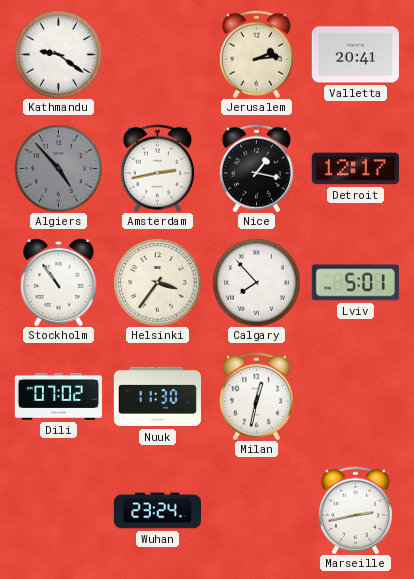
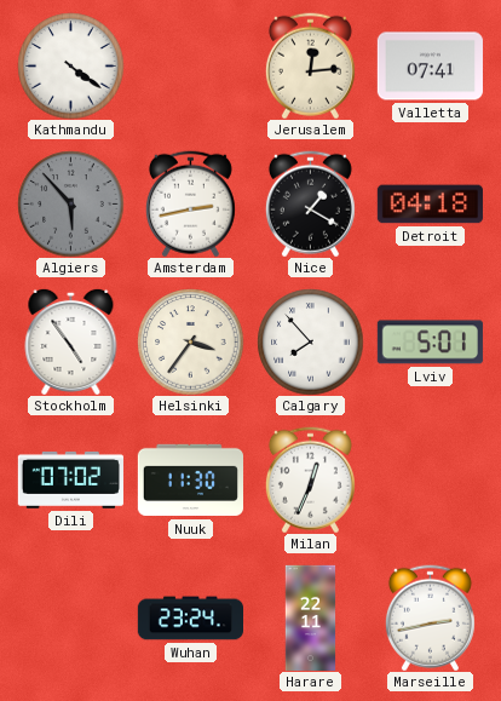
Kathmandu: 9:21 -> 4:21 (70, 65)
Jerusalem: 2:14 -> 12:14 (310, 65)
Valletta: 20:41 -> 07:41 (430, 67)
Algiers: 4:53 -> 5:53 (70, 203)
Nice: 1:17 -> 1:20 (310, 203)
Detroit: 12:17 -> 04:18 (430, 205)
Stockholm: 10:54 -> 4:54 (71, 341)
Milan: 12:32 -> 12:34 (310, 479)
Harare: none -> 22:11 (311, 617)
